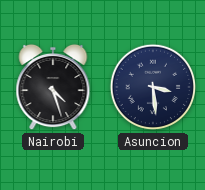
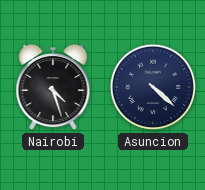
Asuncion: 3:29 -> 4:22 (153, 87)
